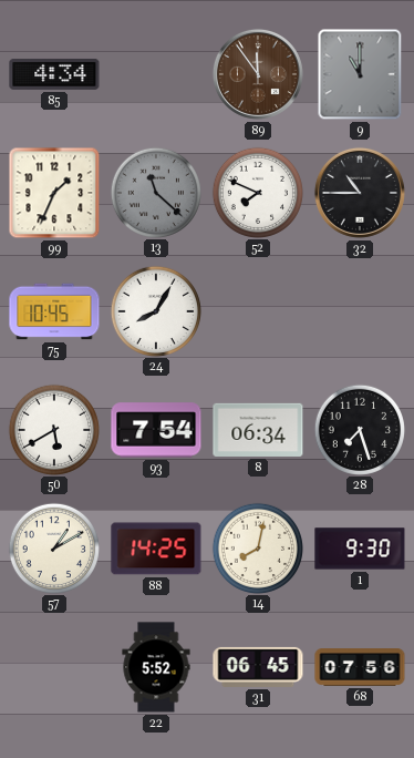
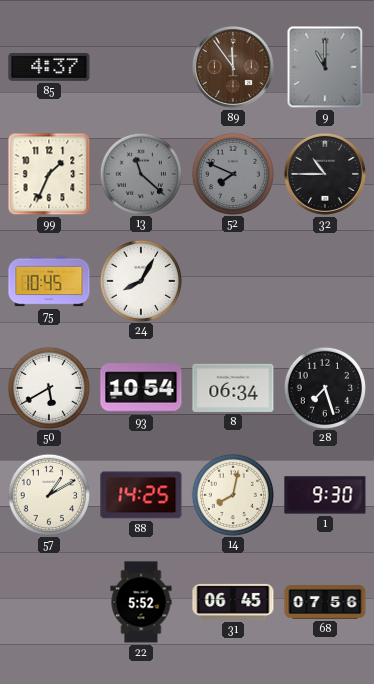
85: 4:34 -> 4:37 (49, 67)
52 dial: white -> grey (233, 173)
93: 7:54 -> 10:54 (141, 388)
